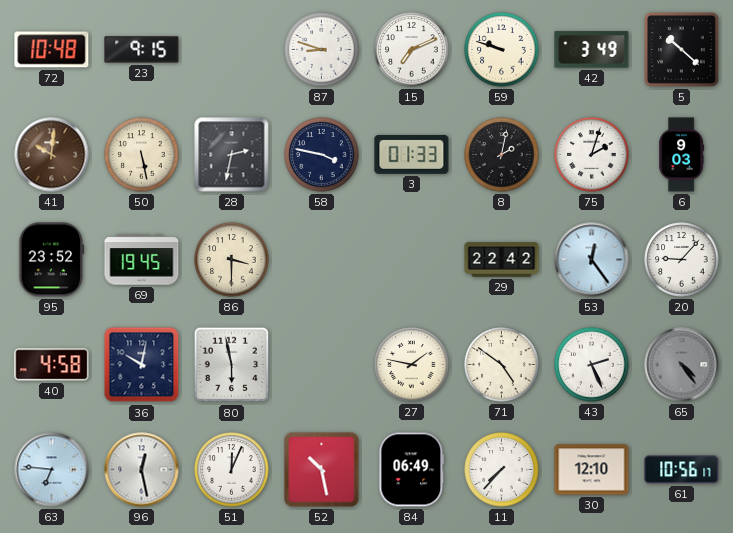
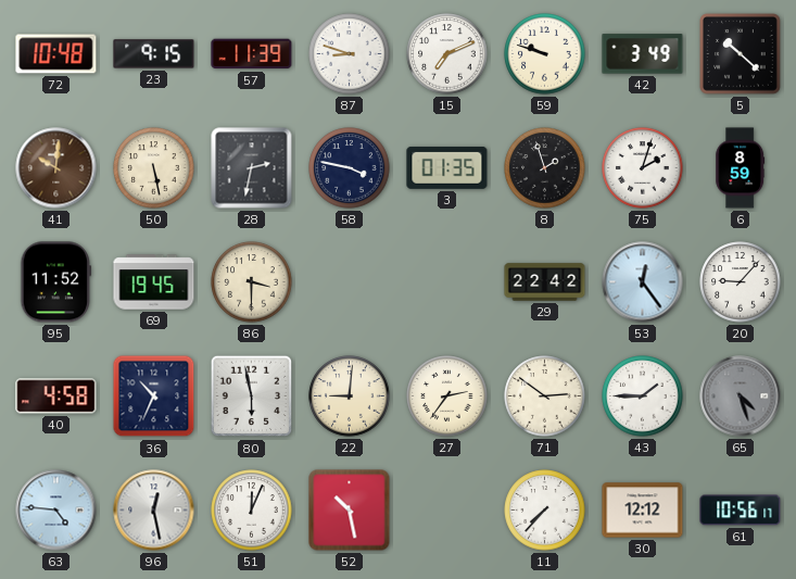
57: none -> 11:39 (252, 54)
3: 01:33 -> 01:35 (447, 167)
8: 2:02 -> 1:57 (545, 168)
6: 9:03 -> 8:59 (741, 168)
95: 23:52 -> 11:52 (56, 282)
36: 10:02 -> 10:34 (154, 397)
22: none -> 9:01 (350, 397)
27: 1:47 -> 2:36 (447, 397)
71: 4:51 -> 2:51 (545, 397)
43: 2:26 -> 1:45 (643, 397)
65: 4:24 -> 4:27 (741, 397)
63: 6:46 -> 4:46 (56, 511)
84: 06:49 -> none (412, 470)
30: 12:10 -> 12:12 (643, 511)
